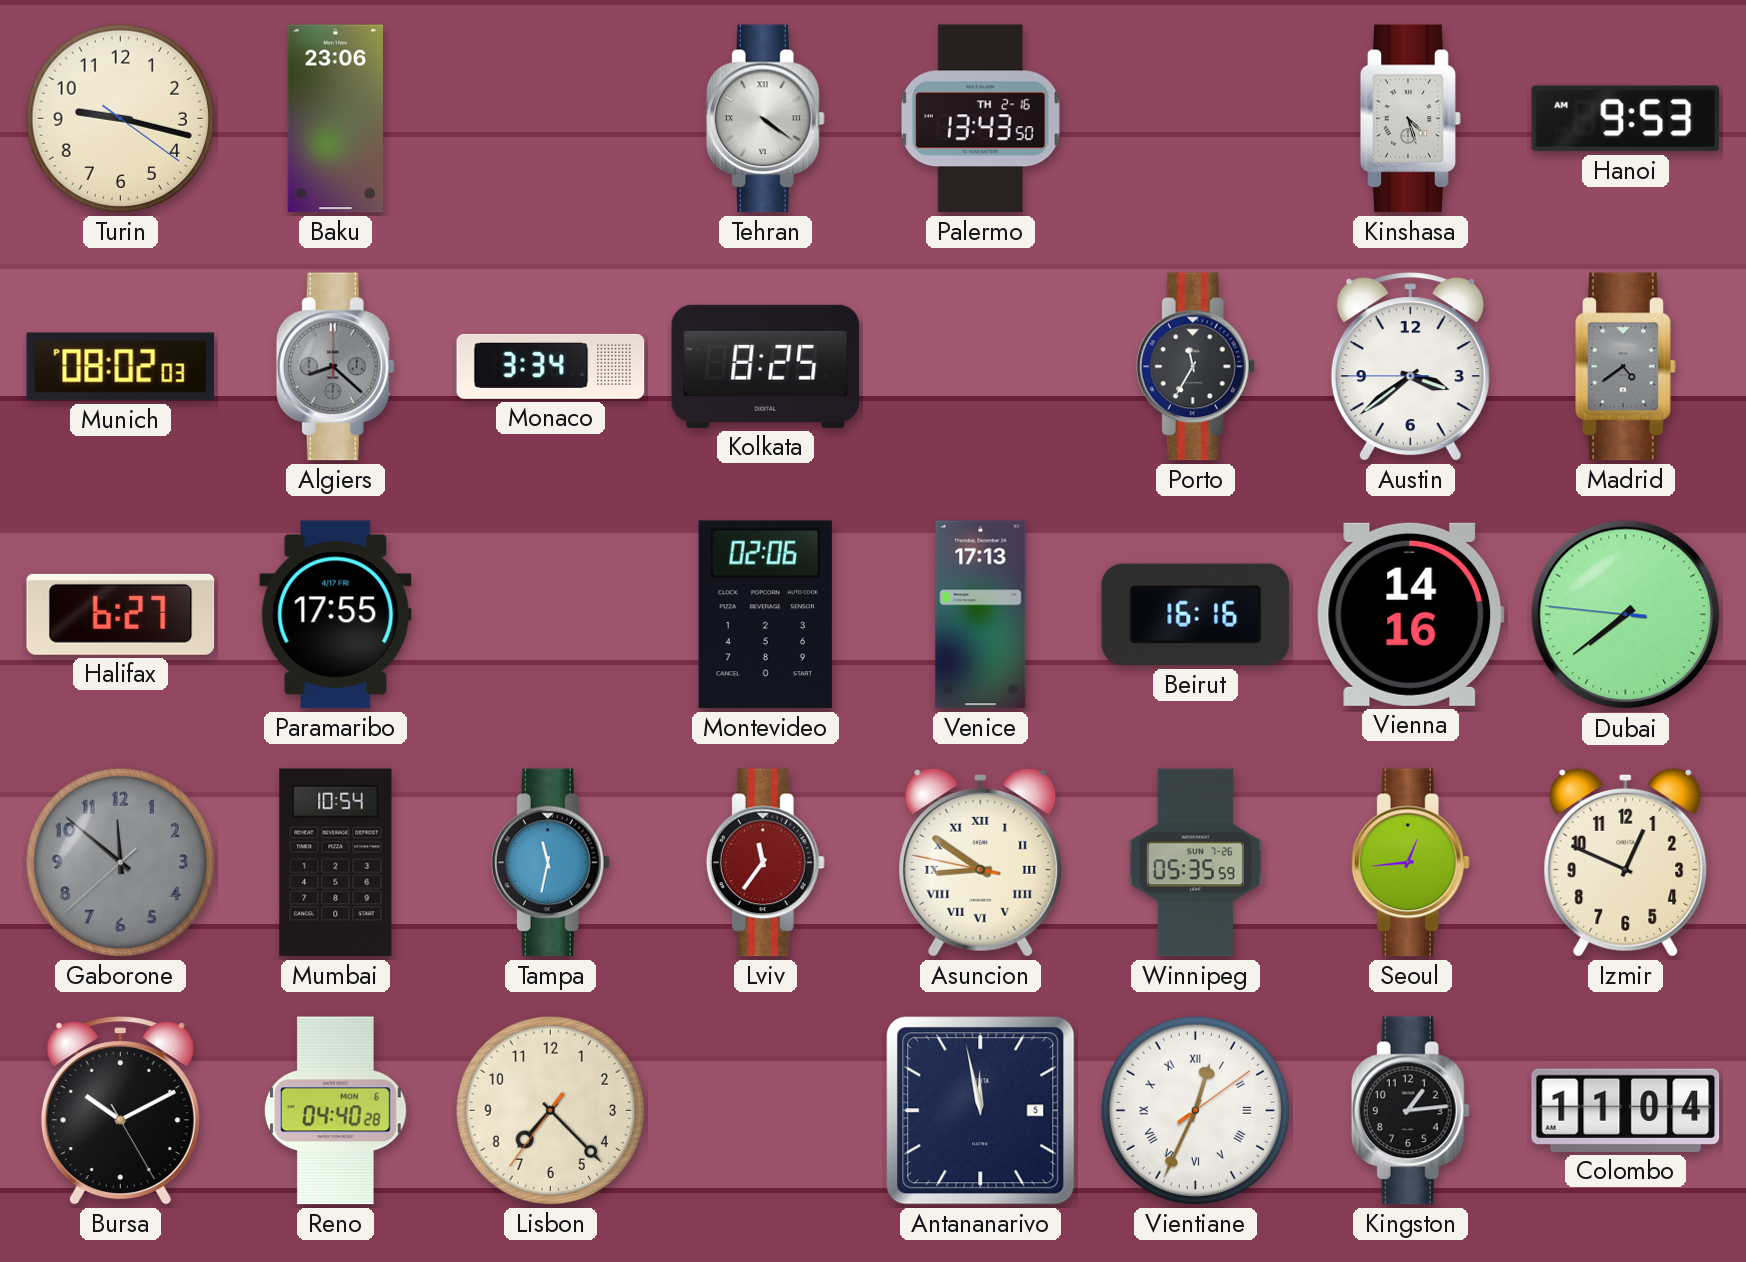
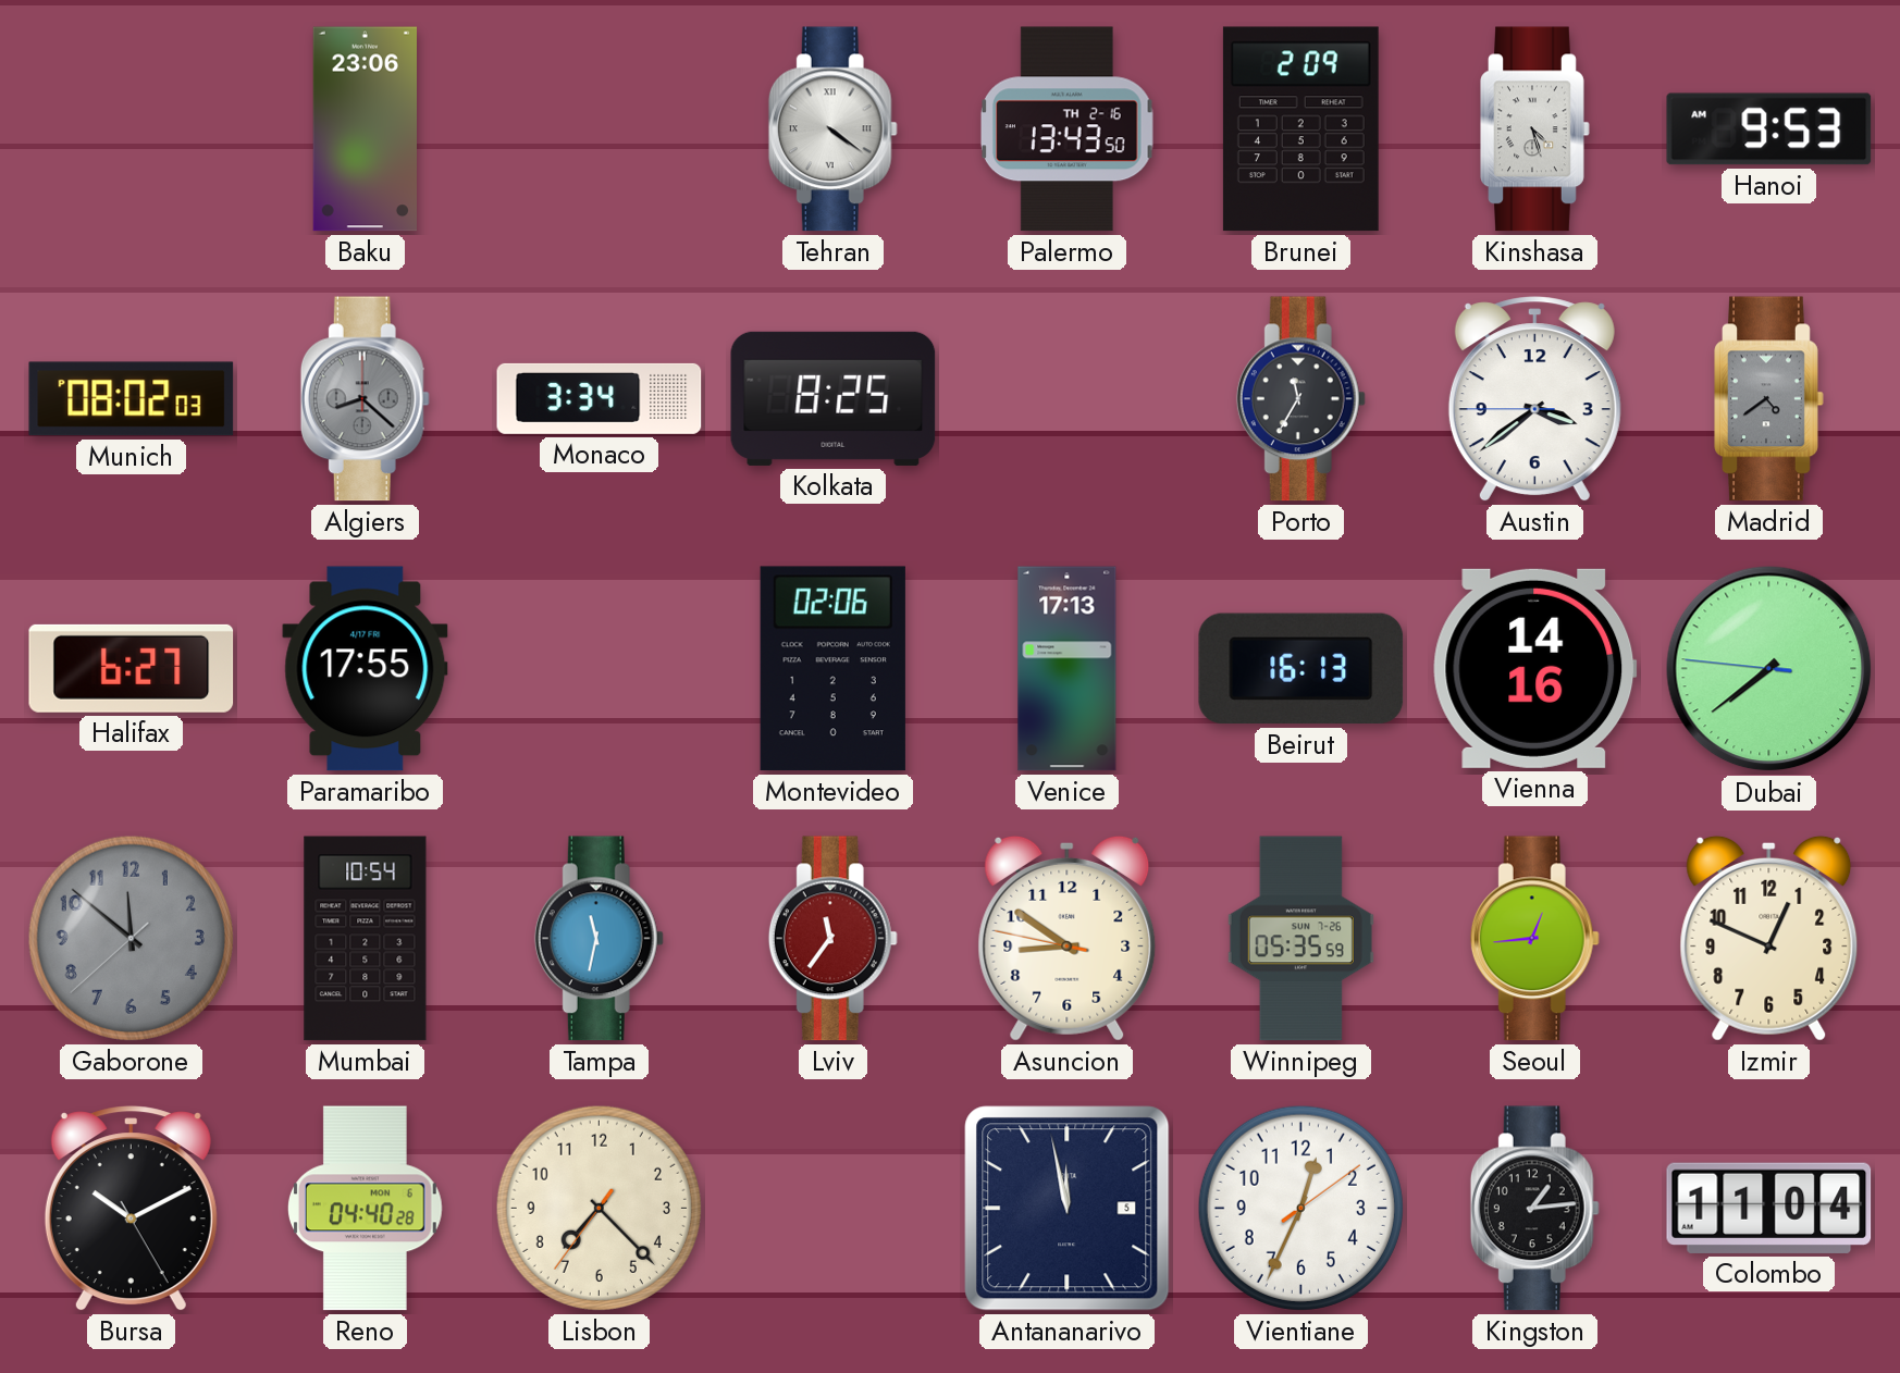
Turin: 9:17 -> none (120, 118)
Brunei: none -> 2:09 (1300, 129)
Beirut: 16:16 -> 16:13 (1301, 669)
Asuncion numerals: Roman -> Arabic (1068, 938)
Vientiane numerals: Roman -> Arabic (1300, 1208)
